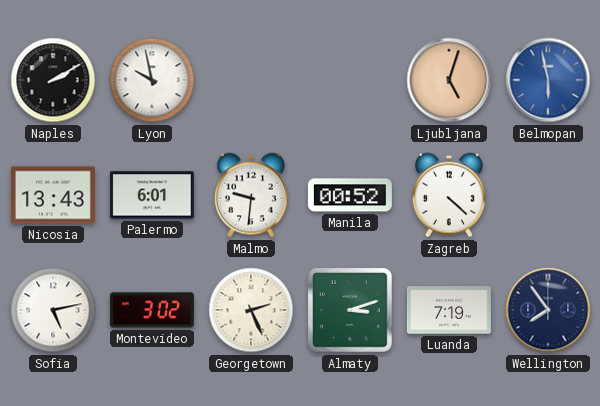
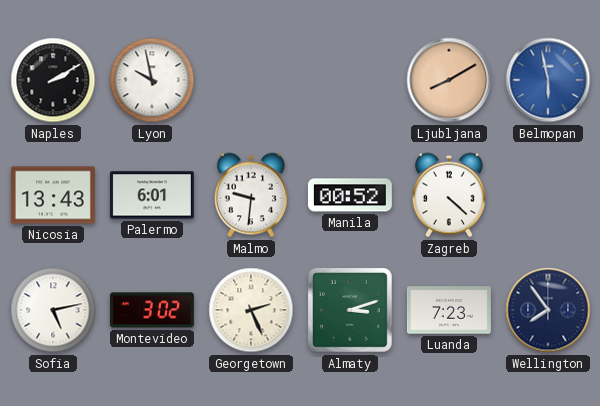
Ljubljana: 5:03 -> 8:10 (449, 80)
Luanda: 7:19 -> 7:23 (449, 310)
